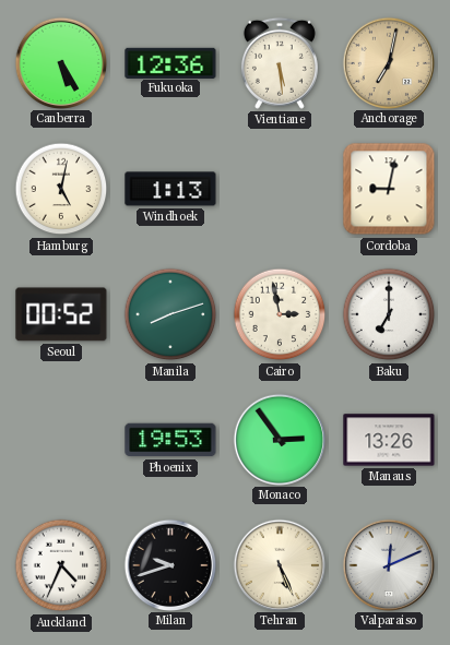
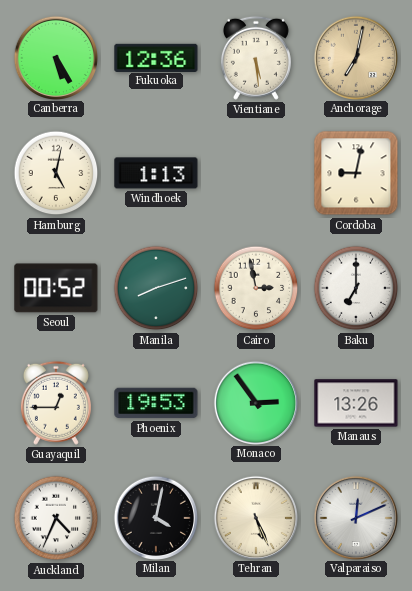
Guayaquil: none -> 12:45 (56, 403)
Milan: 9:42 -> 4:02 (155, 517)
